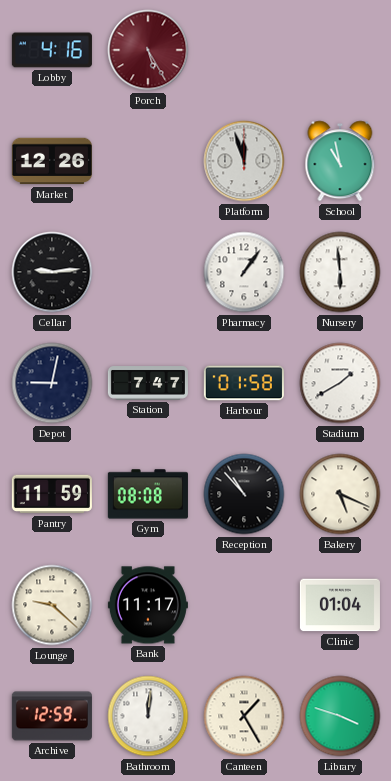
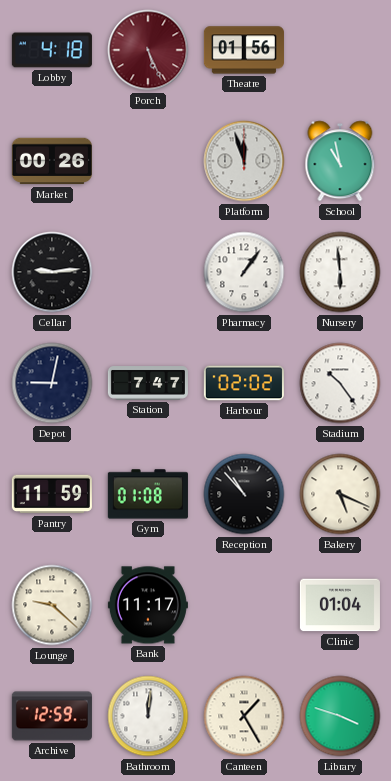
Lobby: 4:16 -> 4:18 (52, 50)
Porch: 5:25 -> 5:26 (148, 50)
Theatre: none -> 01:56 (244, 50)
Market: 12:26 -> 00:26 (52, 161)
Harbour: 01:58 -> 02:02 (244, 383)
Stadium: 1:40 -> 10:24 (340, 383)
Gym: 08:08 -> 01:08 (148, 494)
